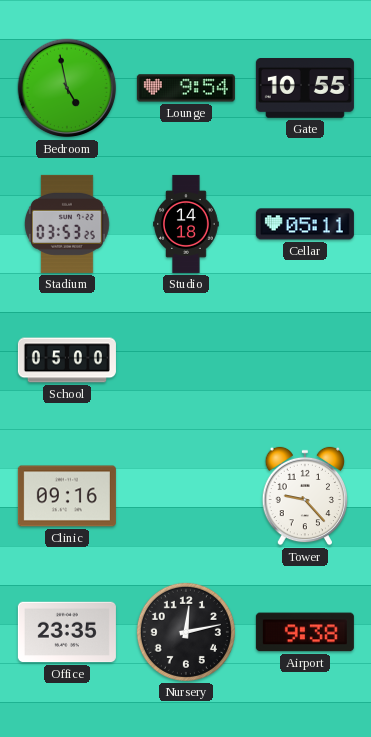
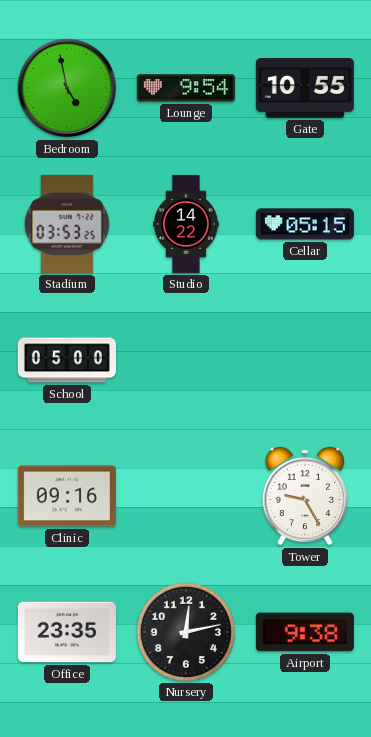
Studio: 14:18 -> 14:22 (187, 224)
Cellar: 05:11 -> 05:15 (305, 224)
Tower: 9:23 -> 9:25 (304, 496)
